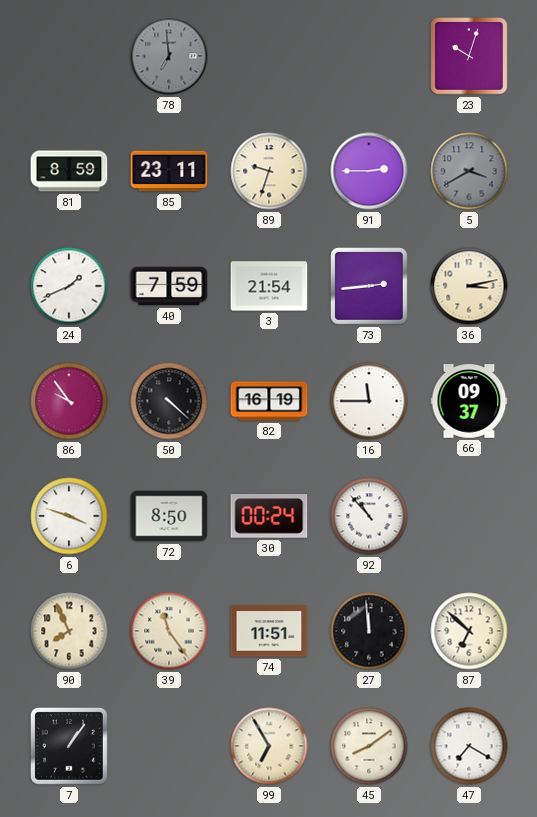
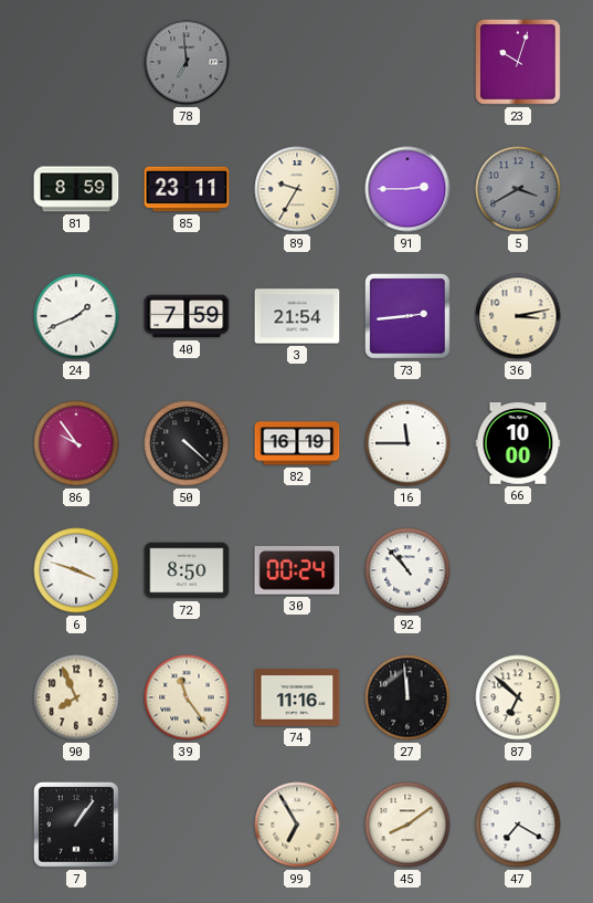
89: 9:33 -> 9:35 (297, 189)
66: 09:37 -> 10:00 (518, 443)
74: 11:51 -> 11:16 (297, 697)
